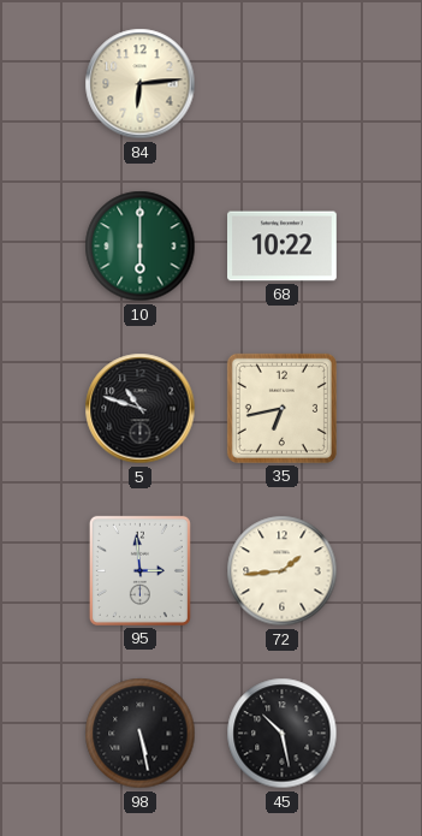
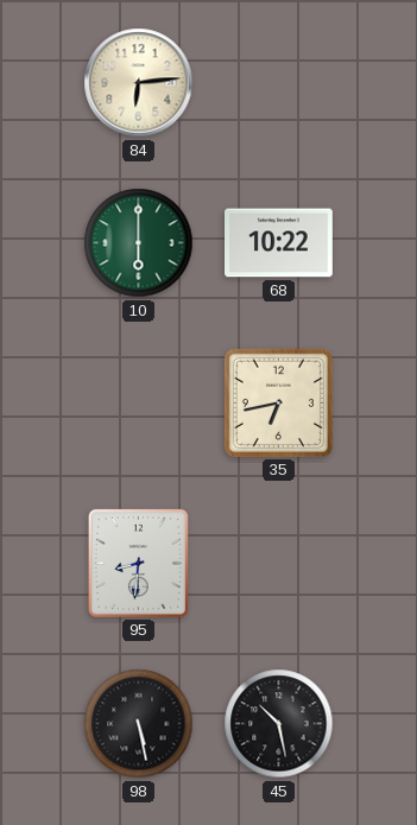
5: 10:48 -> none (141, 409)
95: 2:59 -> 8:31 (138, 563)
72: 1:44 -> none (283, 571)
